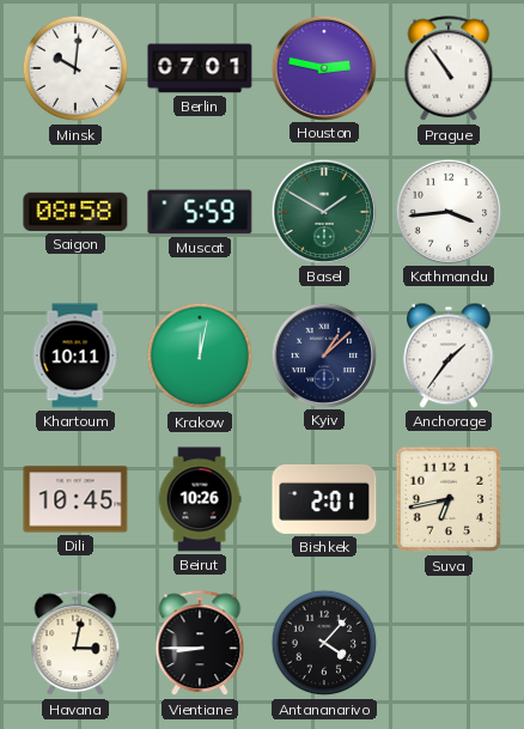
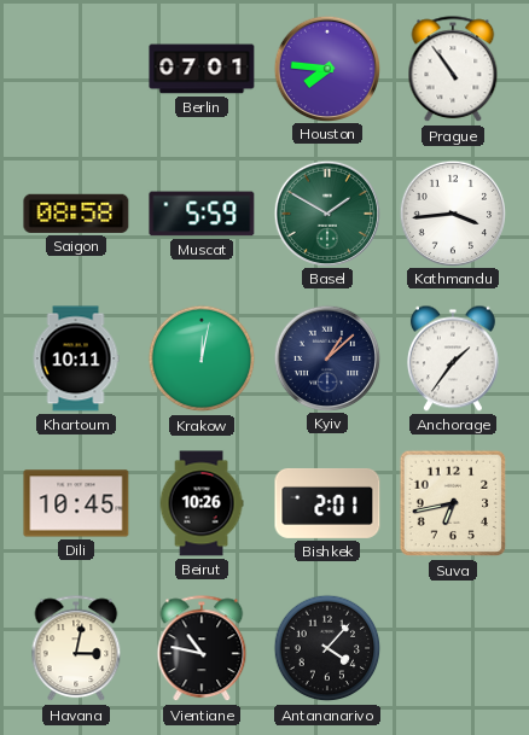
Minsk: 10:01 -> none (75, 68)
Houston: 2:47 -> 7:46 (326, 68)
Vientiane: 8:45 -> 10:47 (202, 649)
